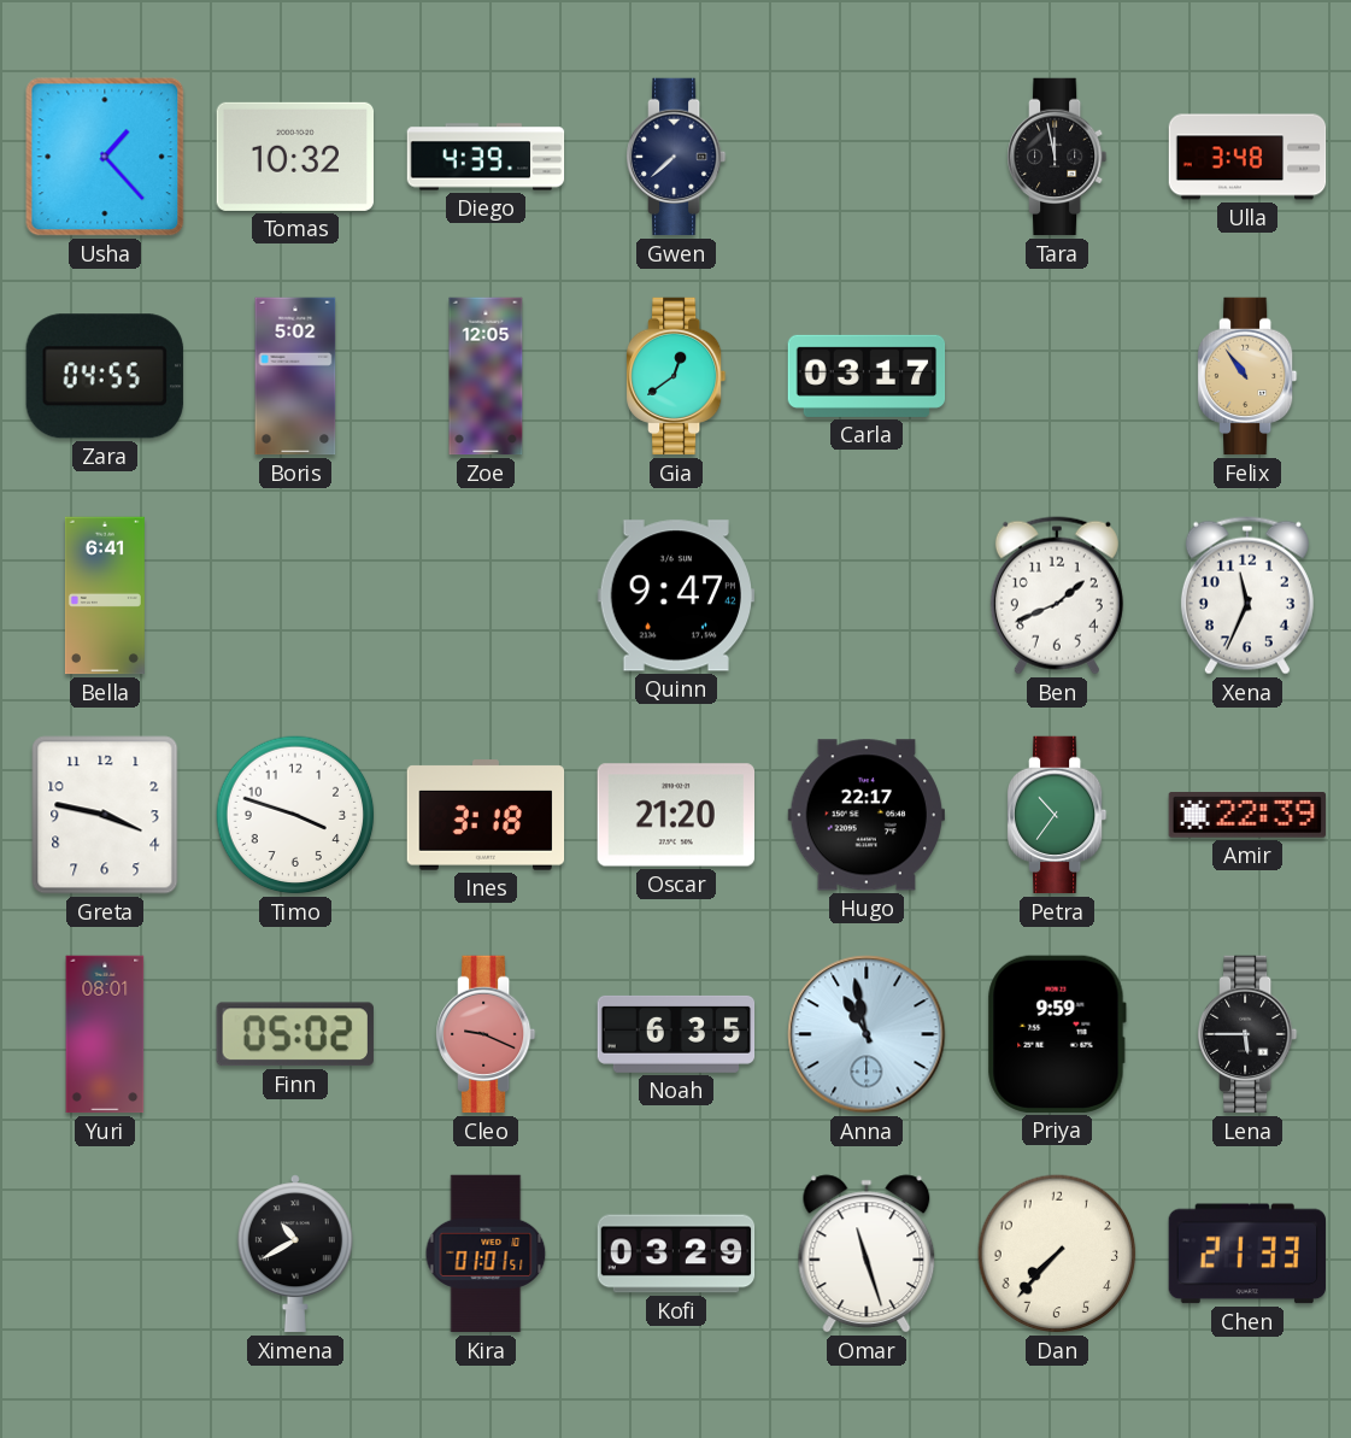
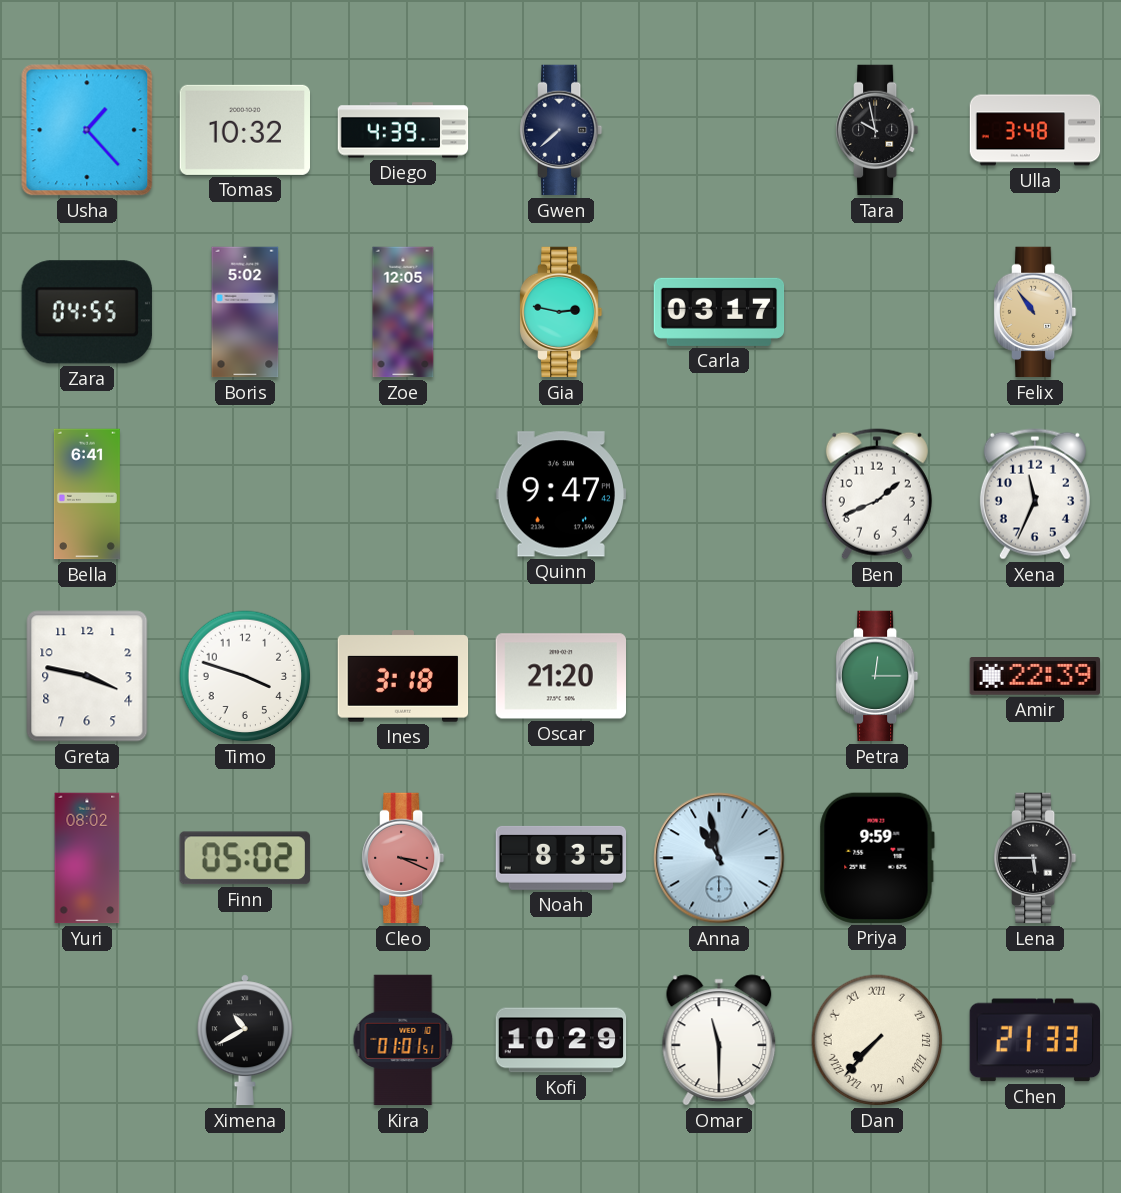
Tara: 11:58 -> 9:58 (878, 130)
Gia: 12:39 -> 2:47 (562, 312)
Hugo: 22:17 -> none (865, 815)
Petra: 10:36 -> 12:15 (878, 676)
Yuri: 08:01 -> 08:02 (87, 858)
Cleo: 9:19 -> 3:19 (404, 858)
Noah: 6:35 -> 8:35 (561, 858)
Kofi: 03:29 -> 10:29 (561, 1040)
Omar: 11:27 -> 11:30 (719, 1040)
Dan numerals: Arabic -> Roman (877, 1040)
